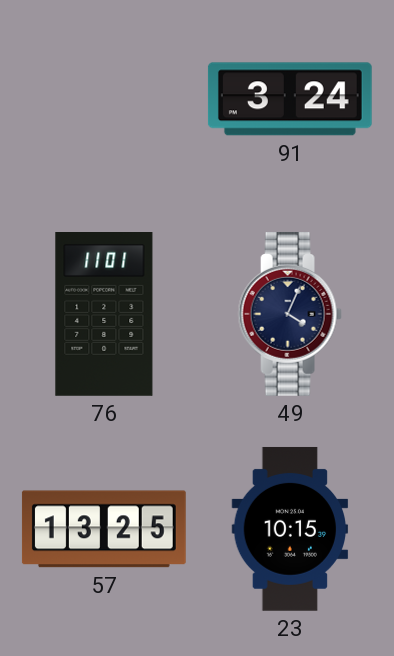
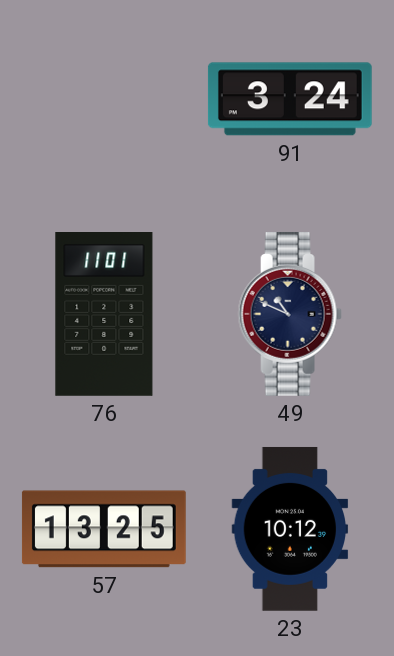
49: 4:04 -> 10:49 (290, 314)
23: 10:15 -> 10:12 (290, 529)
